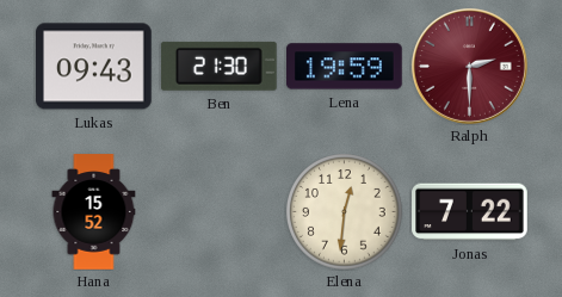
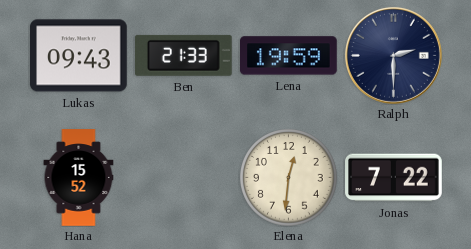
Ben: 21:30 -> 21:33 (184, 55)
Ralph dial: burgundy -> navy (393, 55)
